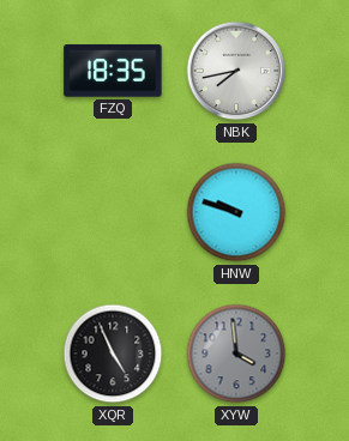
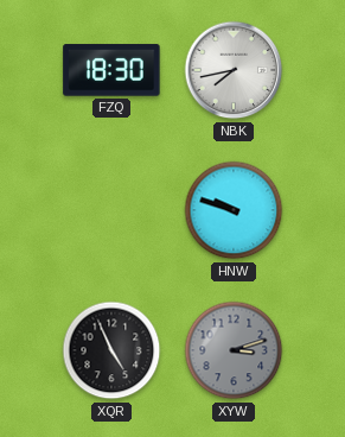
FZQ: 18:35 -> 18:30 (111, 70)
XYW: 3:59 -> 3:12 (234, 350)
